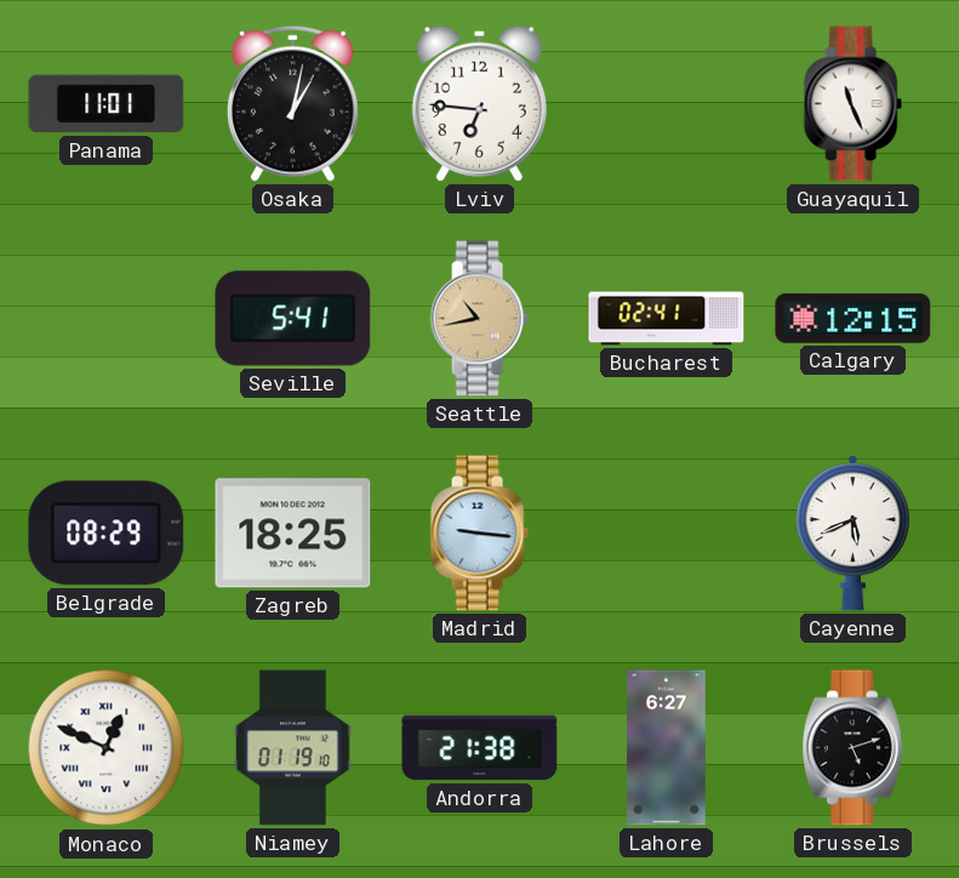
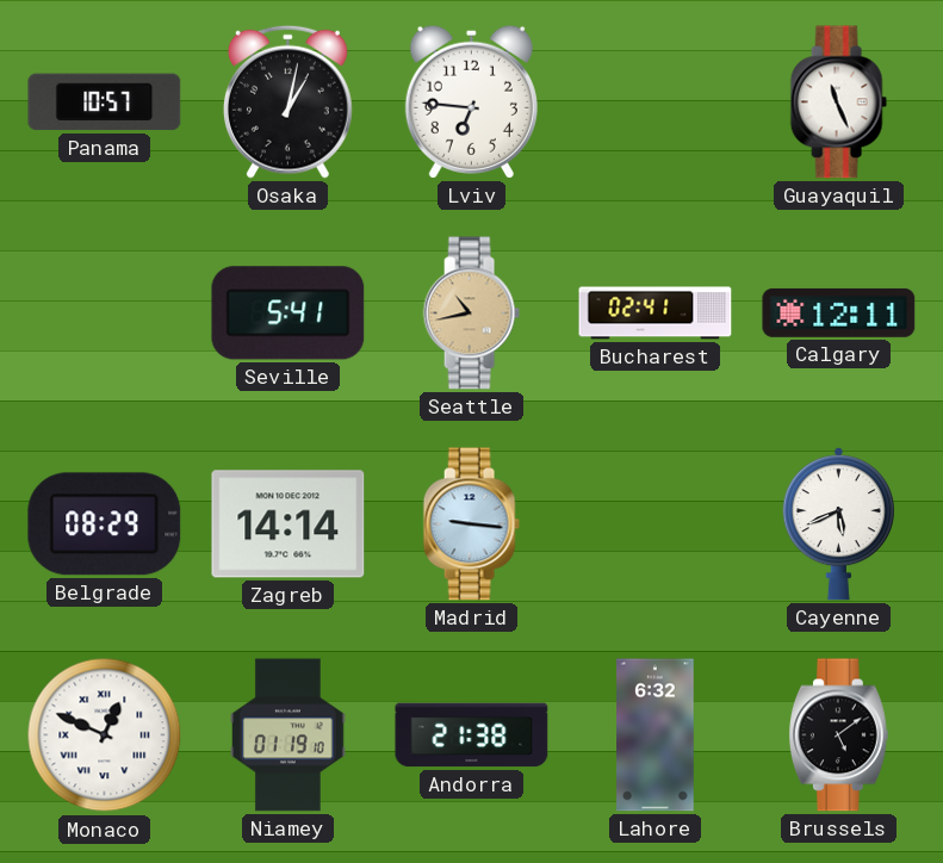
Panama: 11:01 -> 10:57 (105, 103)
Calgary: 12:15 -> 12:11 (839, 312)
Zagreb: 18:25 -> 14:14 (289, 524)
Lahore: 6:27 -> 6:32 (656, 735)
Brussels: 5:12 -> 5:09 (838, 735)
